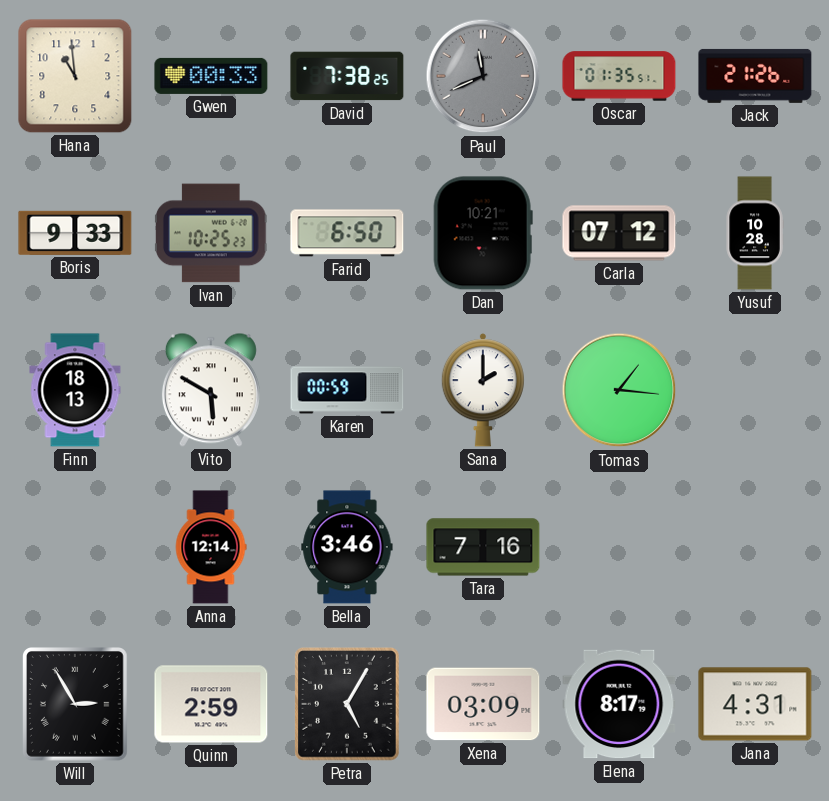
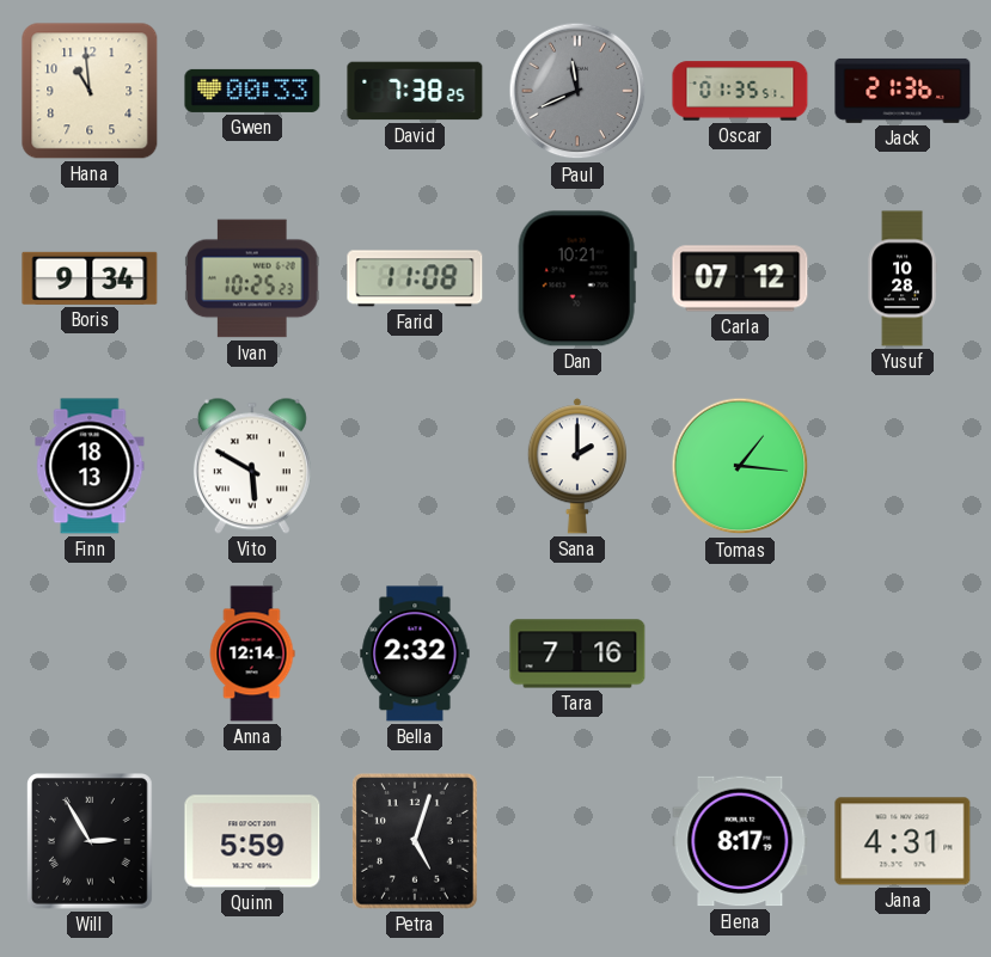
Jack: 21:26 -> 21:36 (903, 91)
Boris: 9:33 -> 9:34 (90, 278)
Farid: 6:50 -> 11:08 (415, 278)
Karen: 00:59 -> none (347, 390)
Bella: 3:46 -> 2:32 (415, 654)
Quinn: 2:59 -> 5:59 (252, 841)
Petra: 5:05 -> 5:03 (416, 842)
Xena: 03:09 -> none (483, 704)
